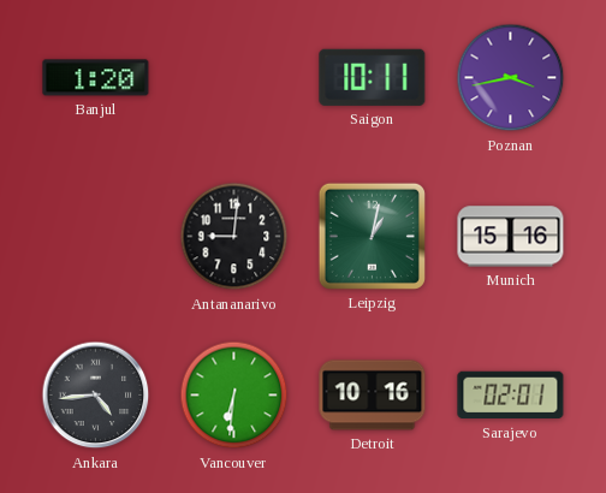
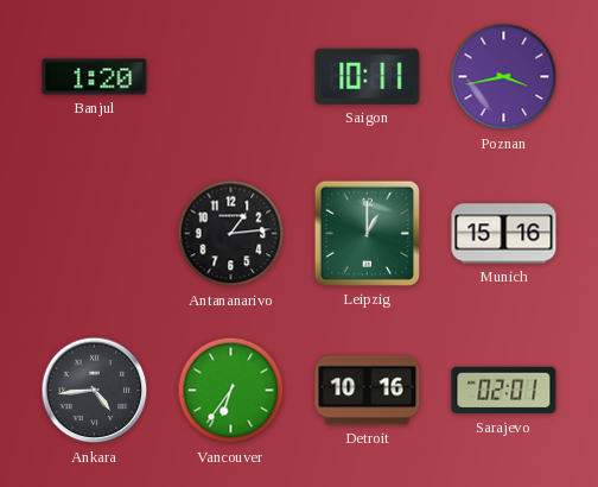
Antananarivo: 9:01 -> 1:14 (231, 234)
Leipzig: 1:02 -> 1:00 (367, 233)
Vancouver: 6:31 -> 6:36 (231, 391)
